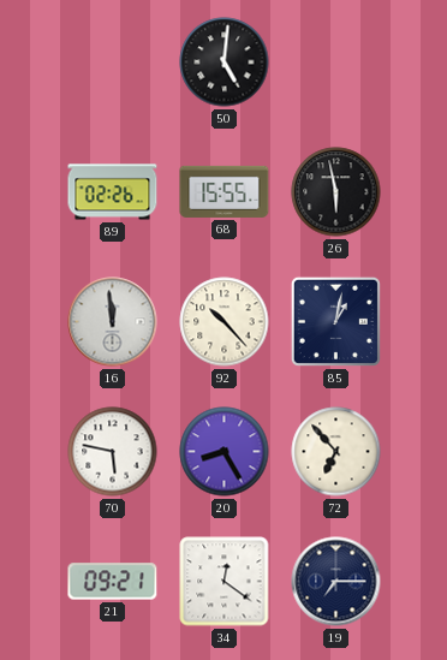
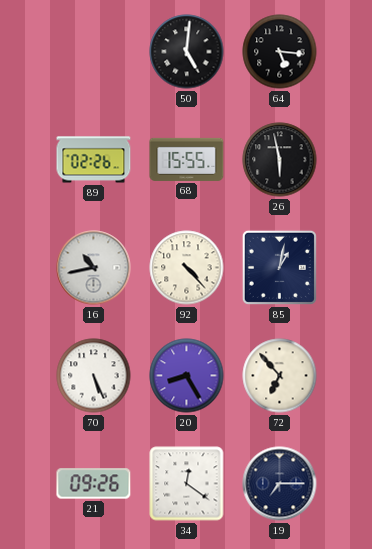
64: none -> 5:16 (280, 52)
16: 11:59 -> 10:43 (94, 268)
92: 10:23 -> 4:23 (187, 268)
70: 5:47 -> 5:26 (94, 376)
21: 09:21 -> 09:26 (94, 484)
